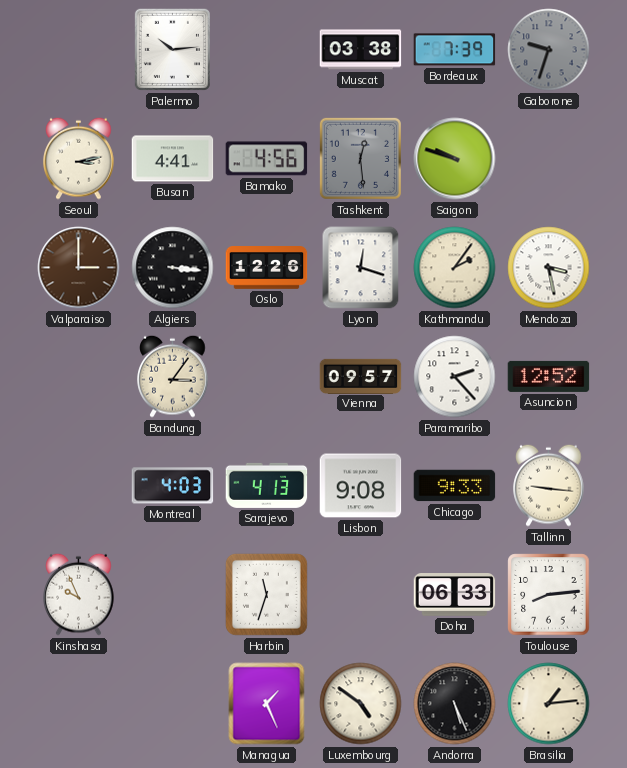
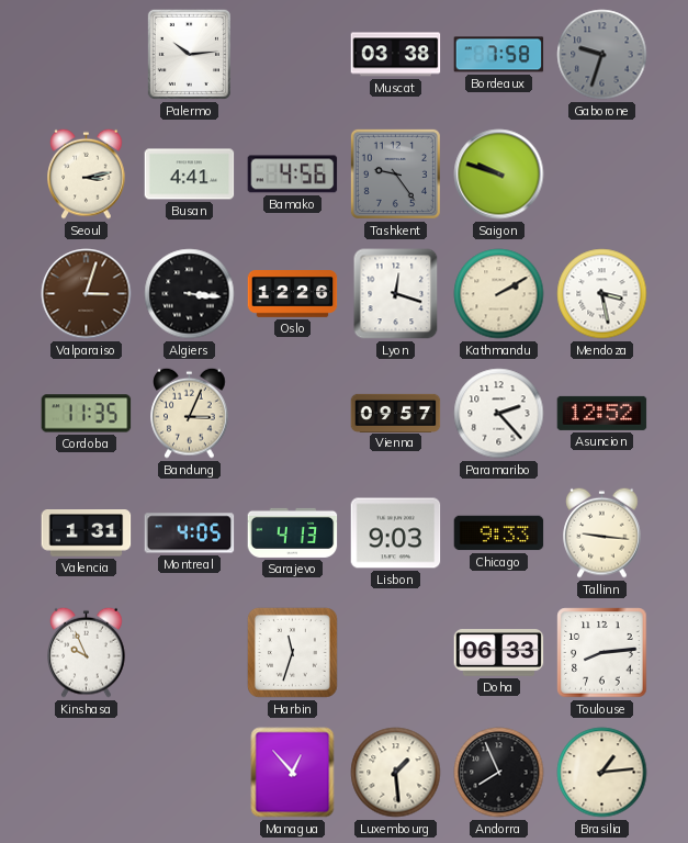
Bordeaux: 7:39 -> 7:58 (499, 55)
Tashkent: 12:29 -> 9:24 (395, 173)
Valparaiso: 3:00 -> 3:03 (87, 294)
Kathmandu: 2:06 -> 2:10 (499, 294)
Cordoba: none -> 11:35 (87, 414)
Bandung: 3:06 -> 3:04 (190, 413)
Valencia: none -> 1:31 (87, 533)
Montreal: 4:03 -> 4:05 (190, 533)
Lisbon: 9:08 -> 9:03 (396, 533)
Managua: 1:26 -> 12:53 (293, 773)
Luxembourg: 4:51 -> 1:29 (396, 773)
Andorra: 5:26 -> 7:56 (499, 773)
